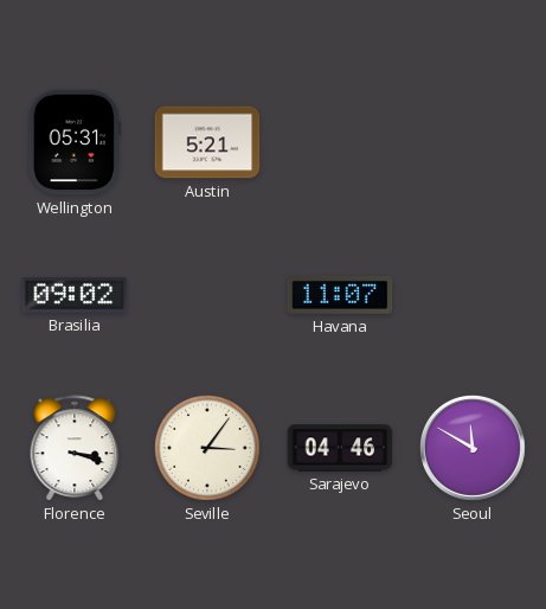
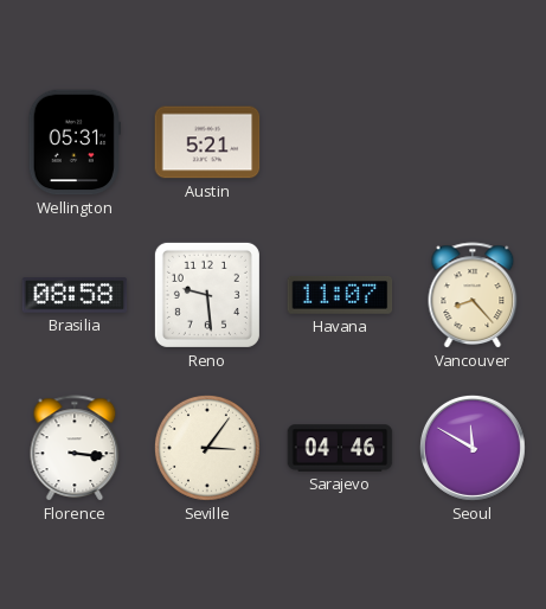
Brasilia: 09:02 -> 08:58 (75, 296)
Reno: none -> 9:29 (207, 295)
Vancouver: none -> 8:23 (473, 295)
Florence: 3:18 -> 3:16 (75, 448)
